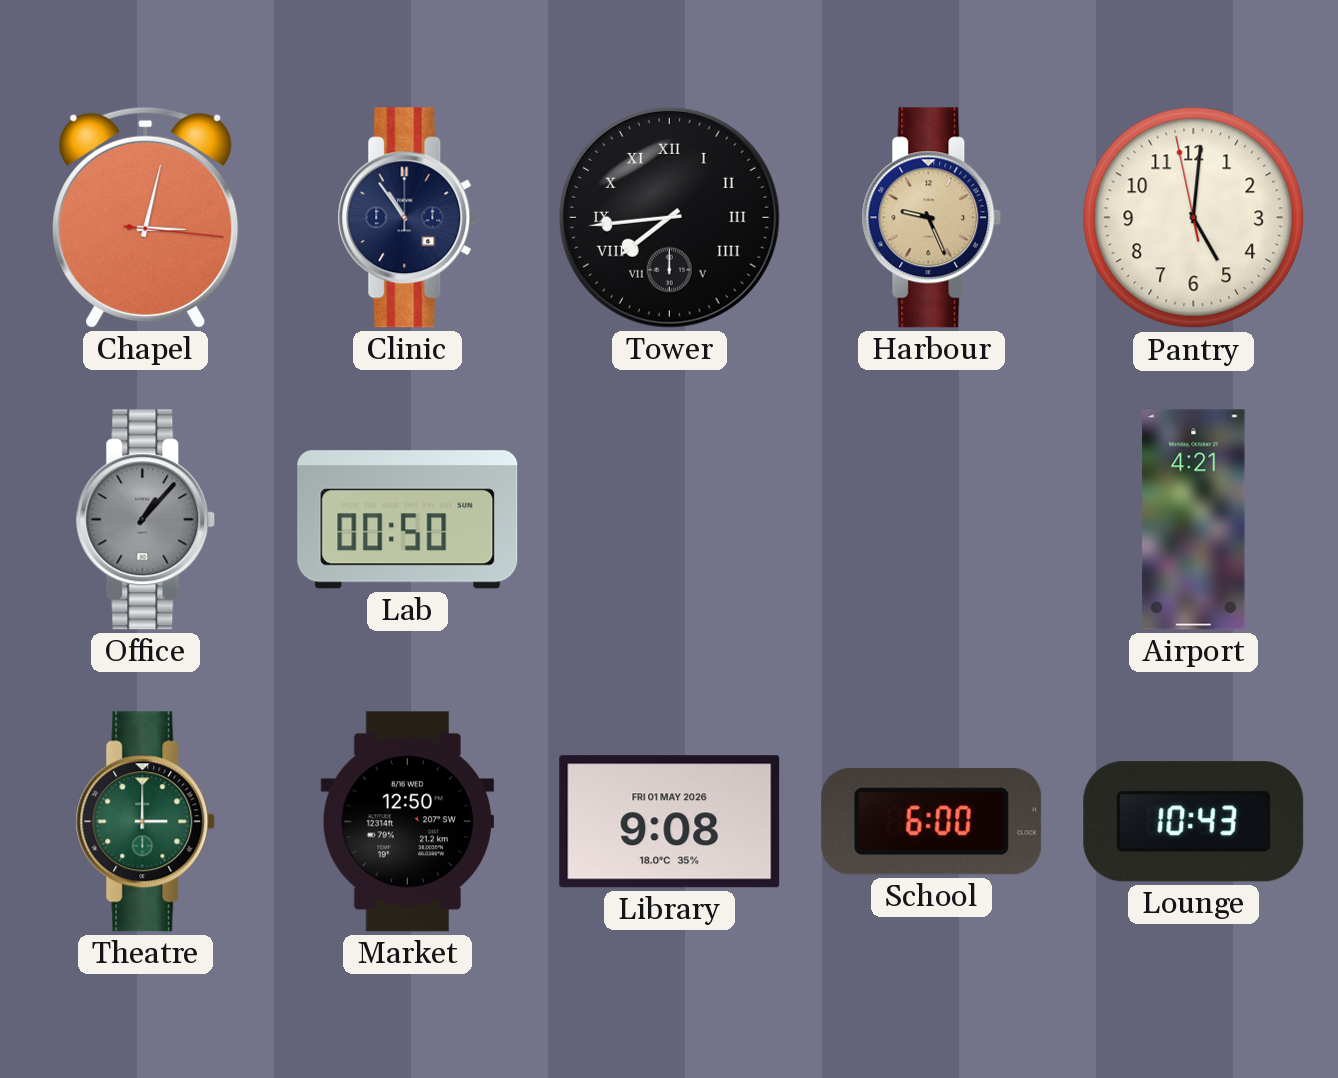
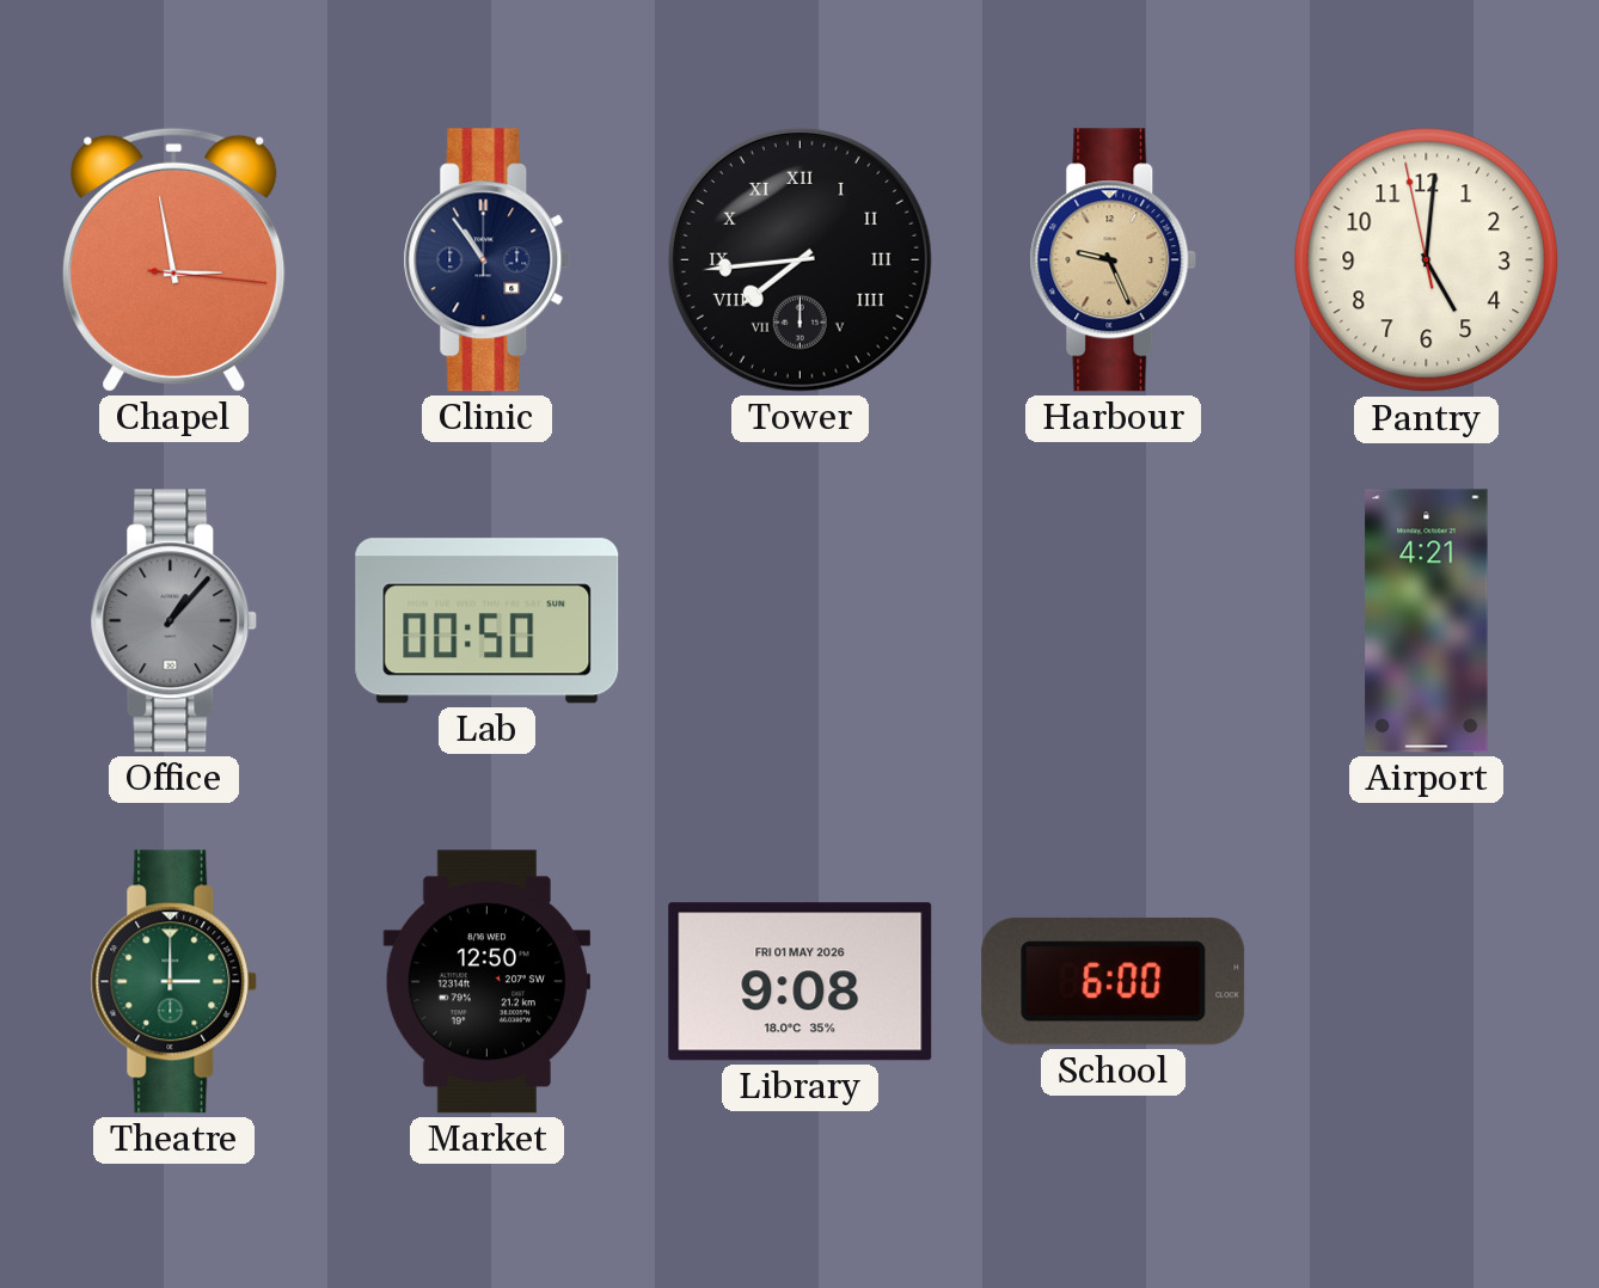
Chapel: 3:02 -> 2:58 (174, 259)
Lounge: 10:43 -> none (1194, 822)
